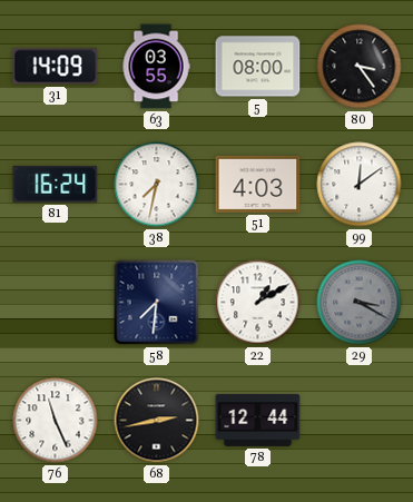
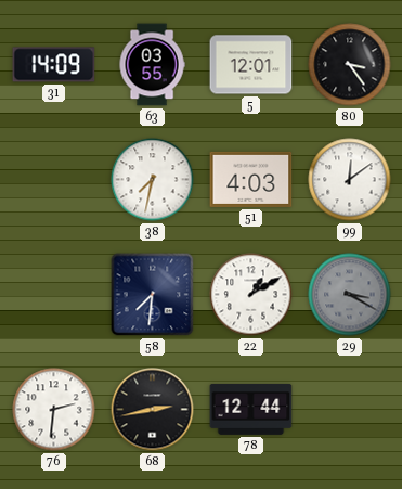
5: 08:00 -> 12:01 (251, 65)
81: 16:24 -> none (56, 185)
76: 11:26 -> 2:31 (54, 410)
